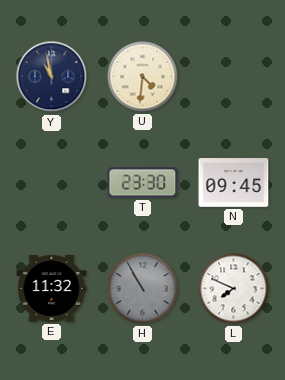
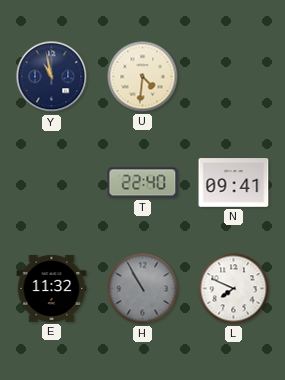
T: 23:30 -> 22:40 (143, 183)
N: 09:45 -> 09:41 (234, 183)
